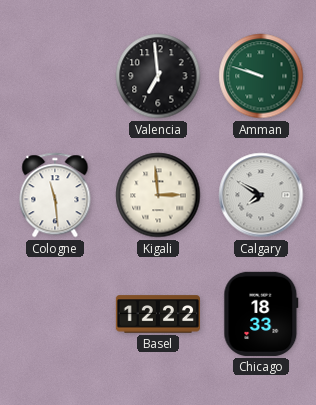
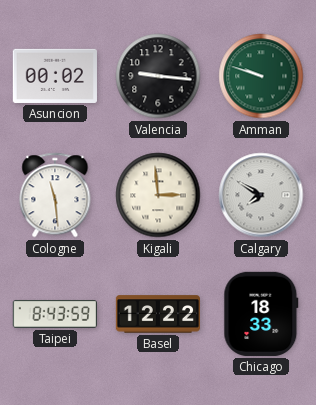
Asuncion: none -> 00:02 (55, 76)
Valencia: 6:59 -> 9:16 (158, 76)
Taipei: none -> 8:43 (55, 314)
